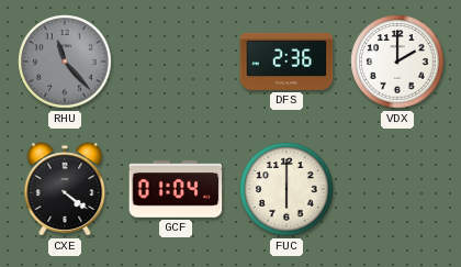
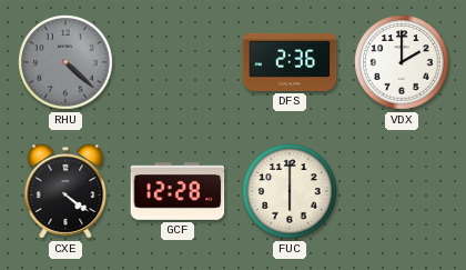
RHU: 11:23 -> 4:22 (65, 62)
GCF: 01:04 -> 12:28 (178, 192)
